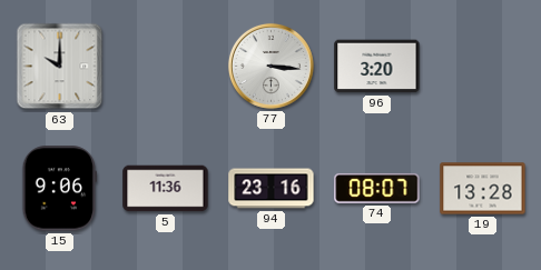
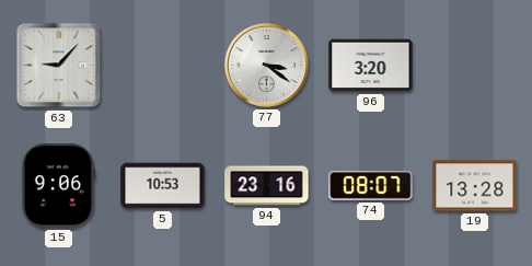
63: 10:00 -> 9:07 (59, 66)
77: 3:16 -> 3:21 (266, 65)
5: 11:36 -> 10:53 (163, 186)
